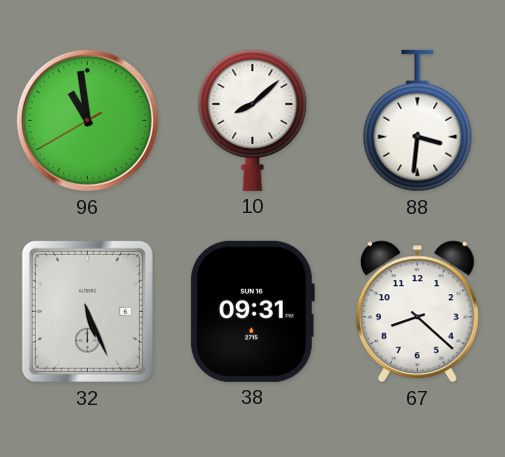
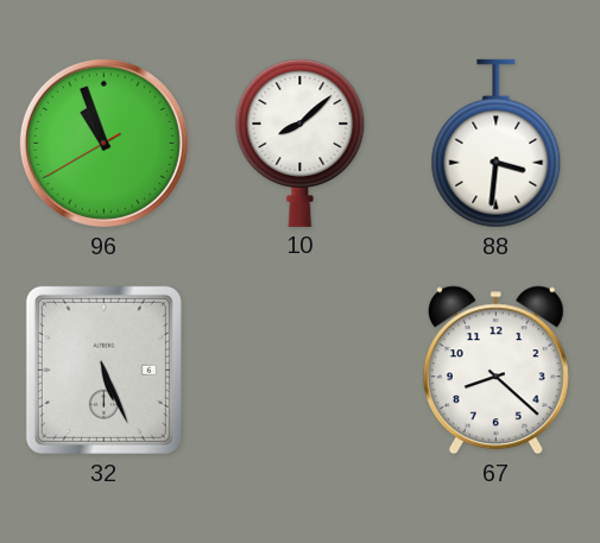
96: 10:58 -> 10:56 (103, 143)
38: 09:31 -> none (252, 311)
